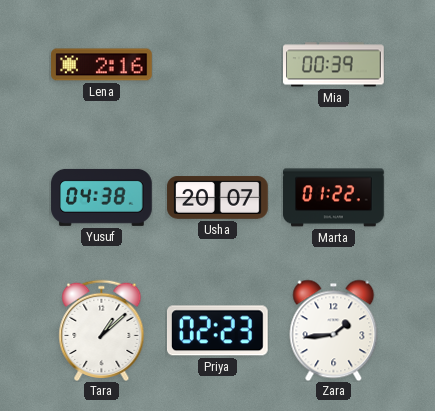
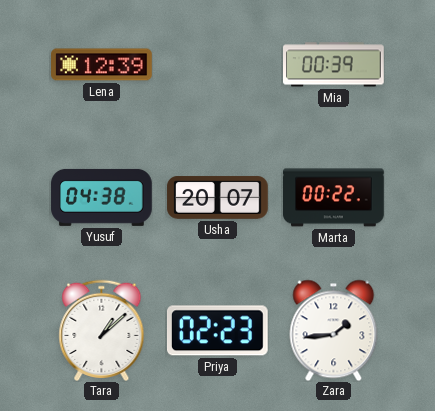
Lena: 2:16 -> 12:39 (102, 65)
Marta: 01:22 -> 00:22 (334, 198)
